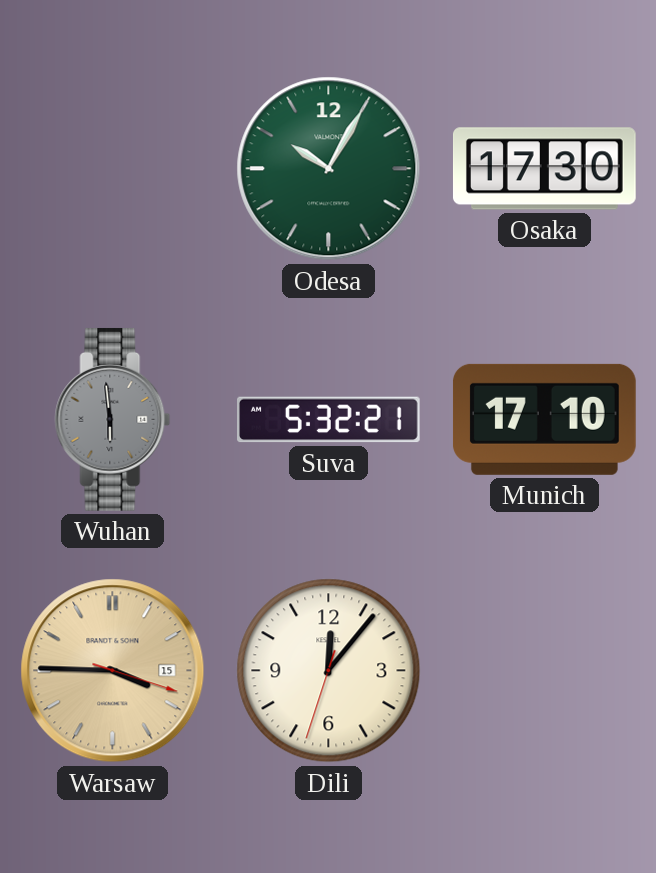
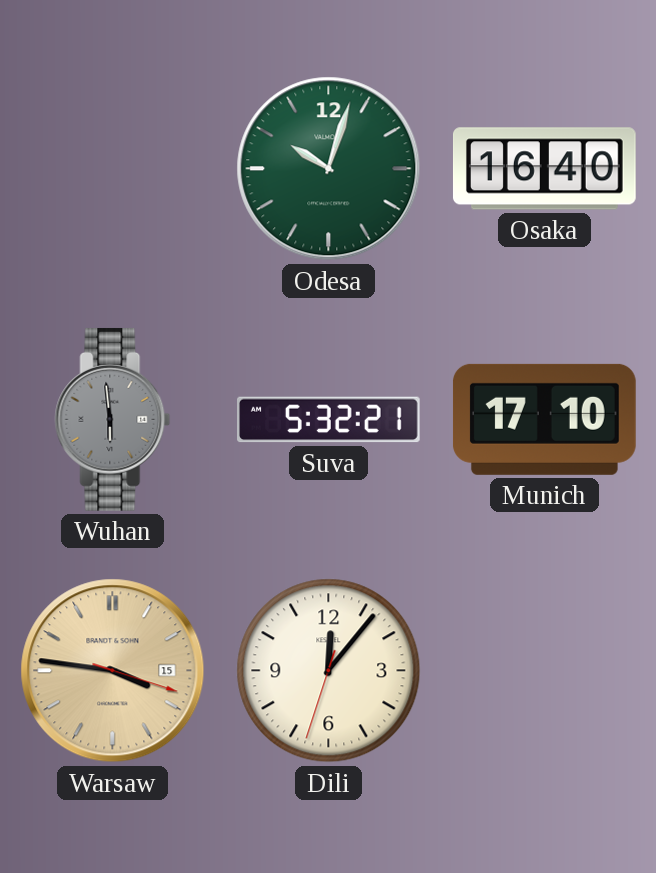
Odesa: 10:05 -> 10:03 (329, 169)
Osaka: 17:30 -> 16:40 (545, 169)
Warsaw: 3:45 -> 3:46 (113, 671)
